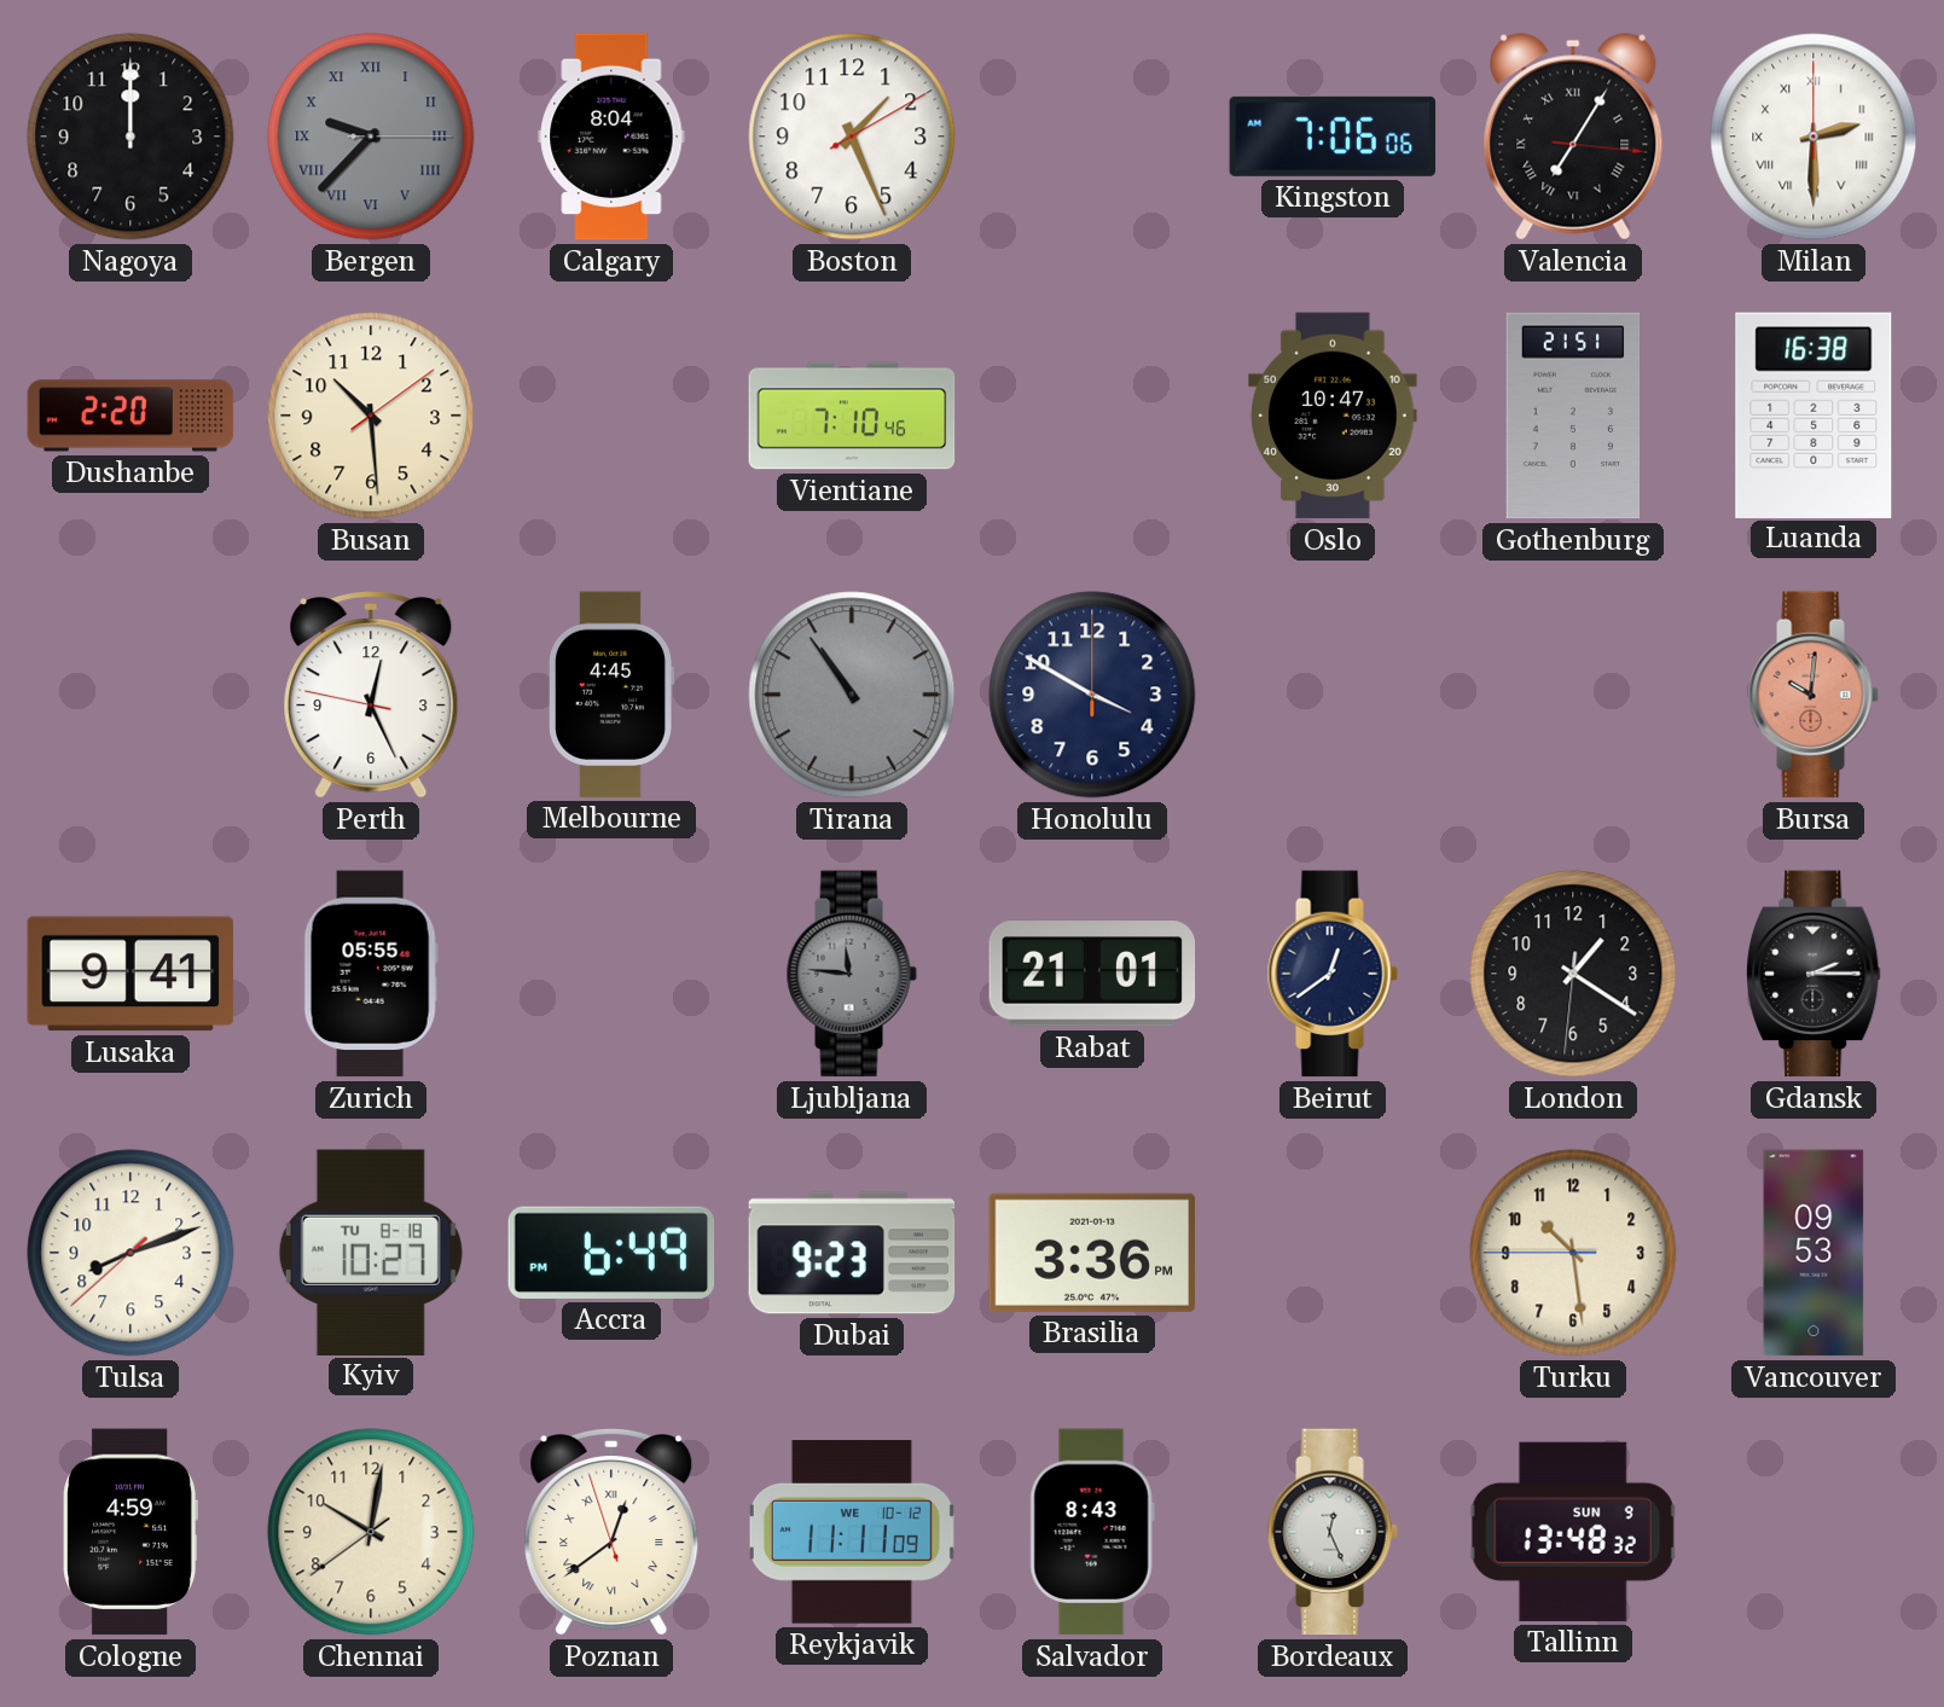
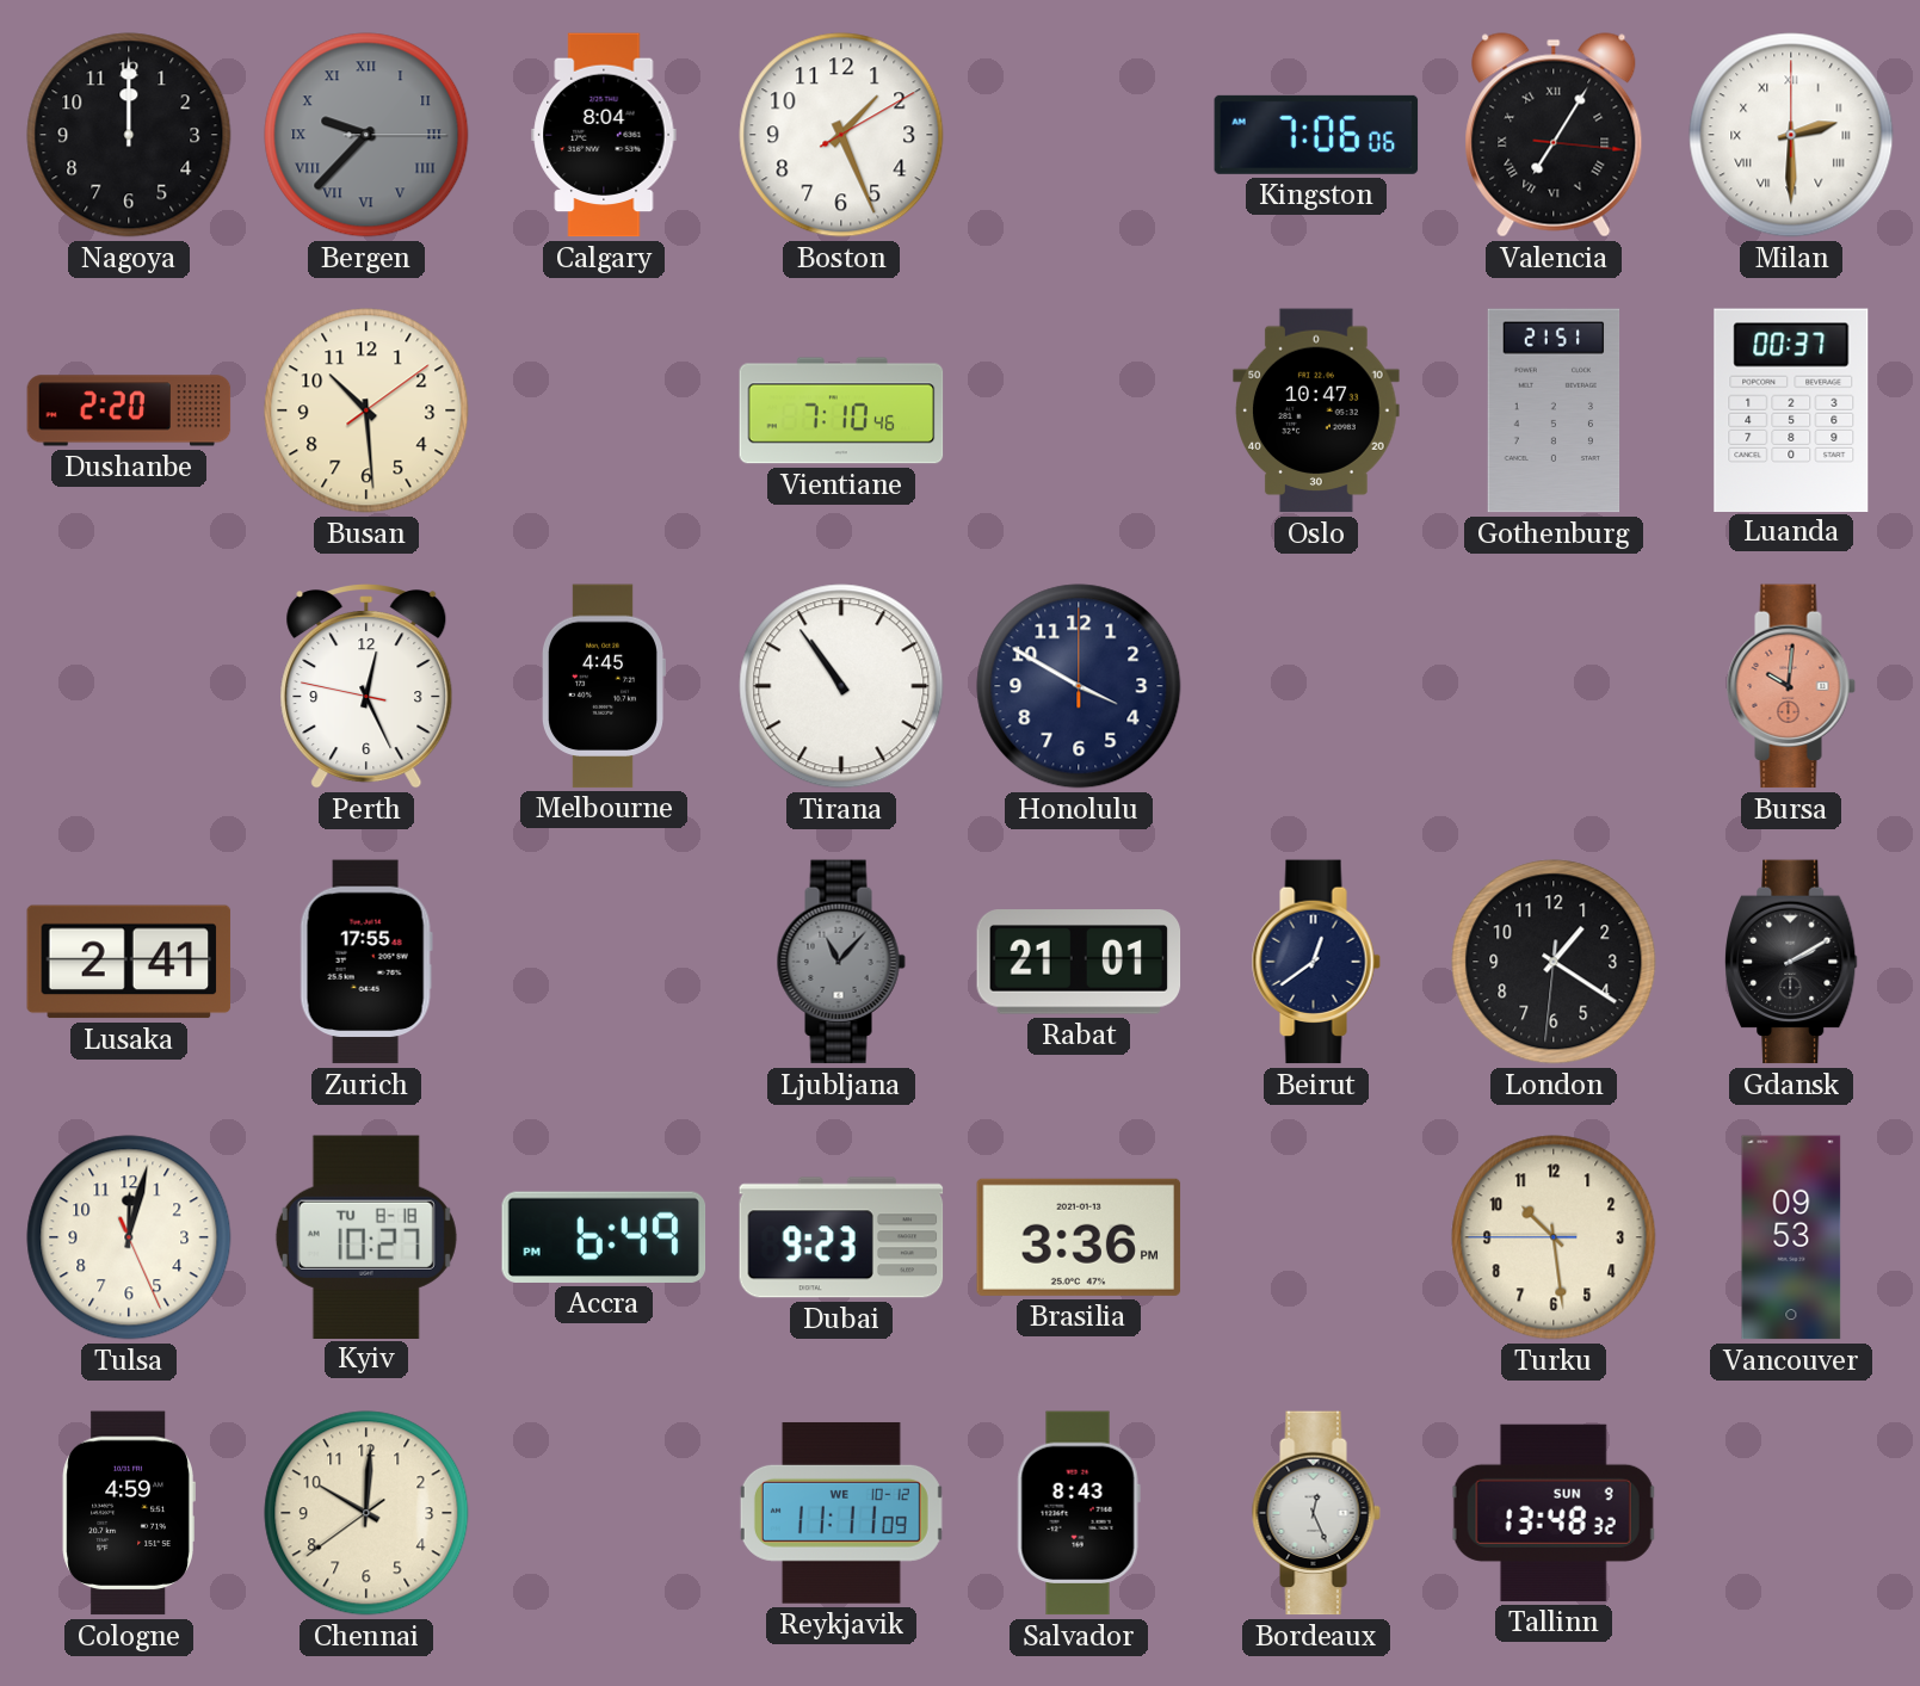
Luanda: 16:38 -> 00:37 (1791, 409)
Tirana dial: grey -> white (841, 686)
Lusaka: 9:41 -> 2:41 (129, 962)
Zurich: 05:55 -> 17:55 (366, 962)
Ljubljana: 11:46 -> 11:07 (841, 962)
Gdansk: 2:15 -> 2:10 (1792, 962)
Tulsa: 8:11 -> 12:02 (129, 1237)
Chennai: 10:01 -> 10:00 (366, 1513)
Poznan: 12:38 -> none (611, 1533)
